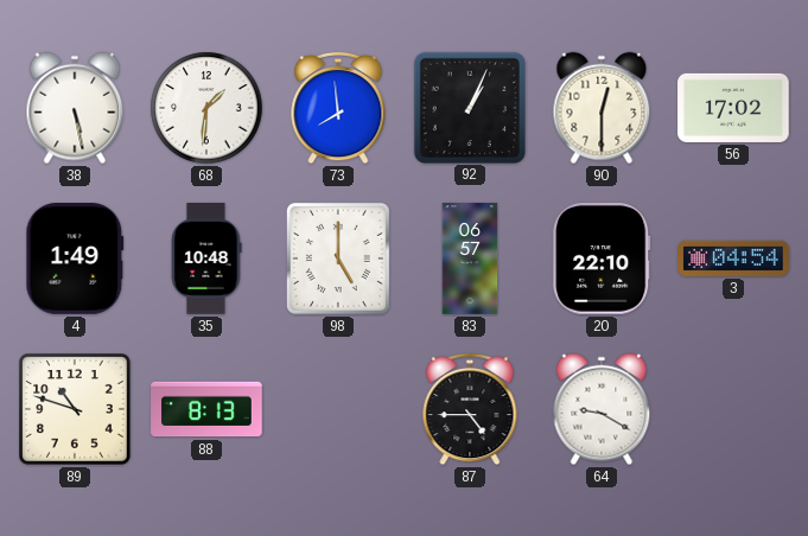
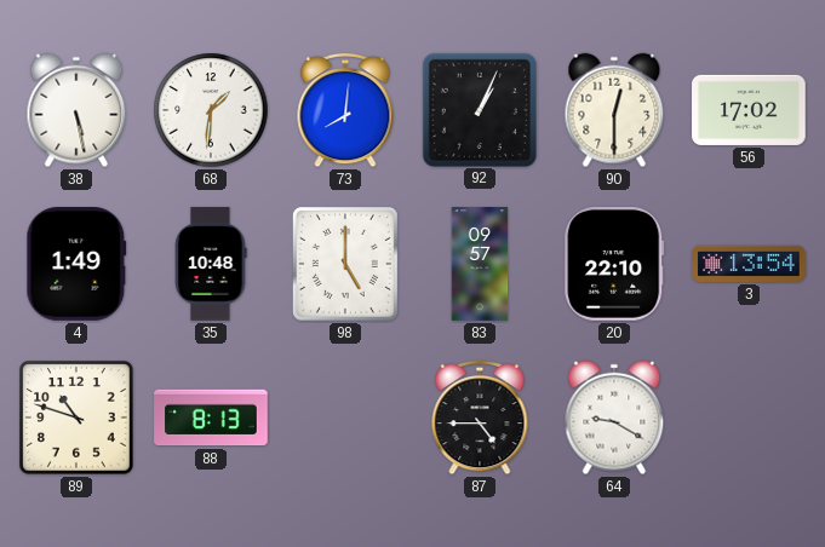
73: 7:59 -> 8:01 (345, 110)
83: 06:57 -> 09:57 (480, 264)
3: 04:54 -> 13:54 (749, 264)
